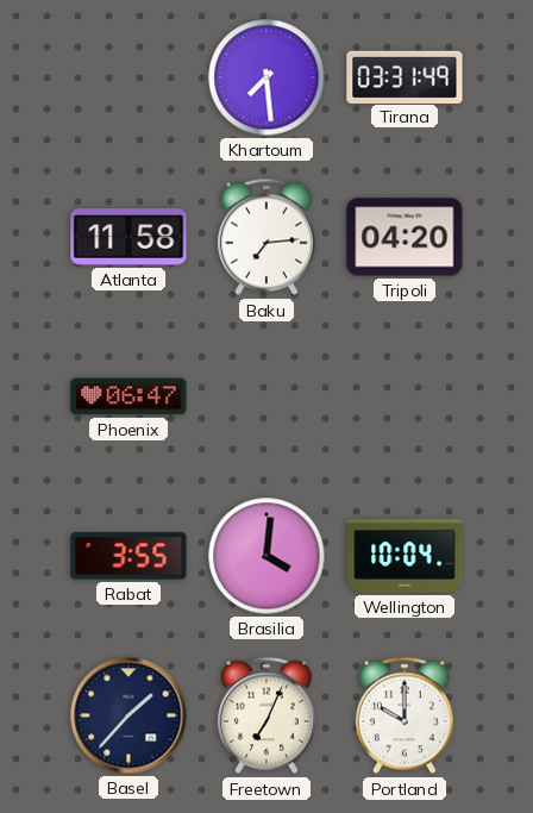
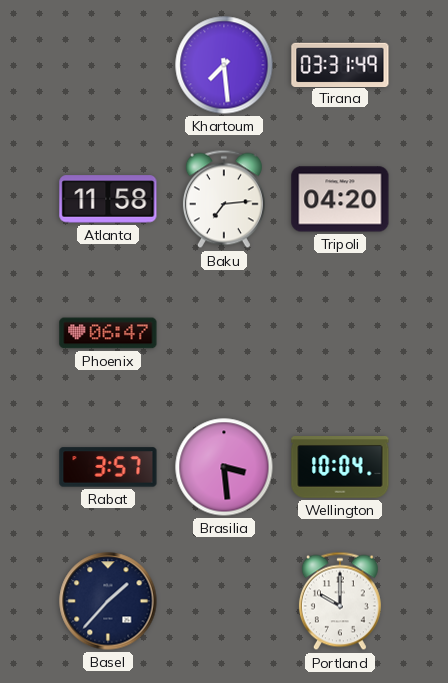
Rabat: 3:55 -> 3:57 (108, 467)
Brasilia: 4:01 -> 3:29 (224, 467)
Freetown: 7:04 -> none (266, 715)
